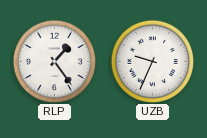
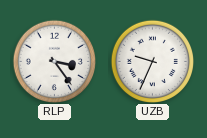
RLP: 1:24 -> 3:24 (54, 61)
